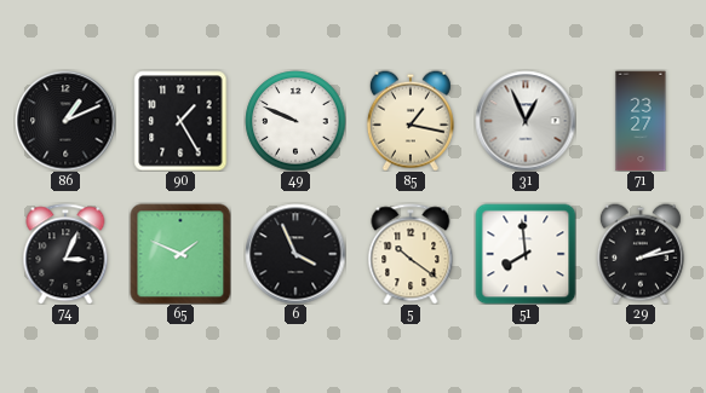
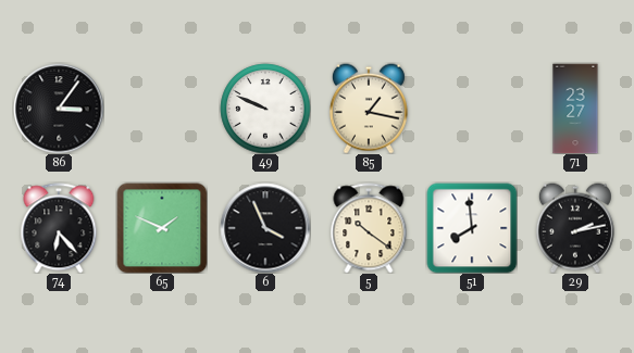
86: 1:11 -> 3:06 (59, 109)
90: 1:25 -> none (180, 121)
31: 12:56 -> none (526, 121)
74: 3:04 -> 6:23 (59, 228)
